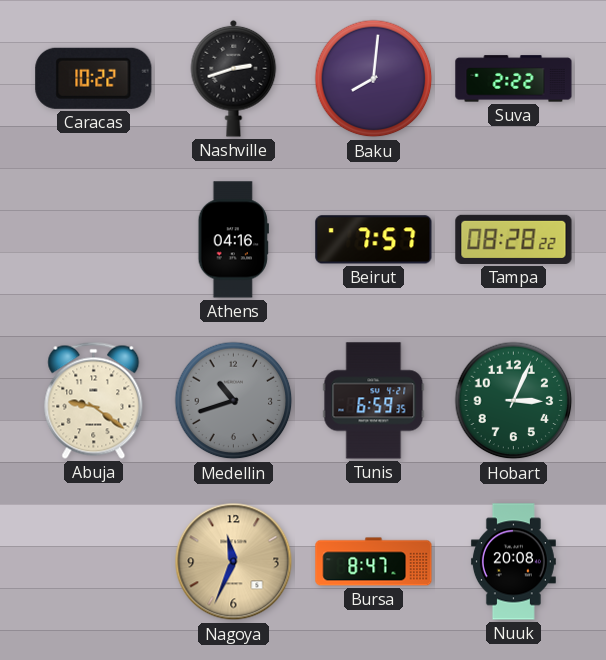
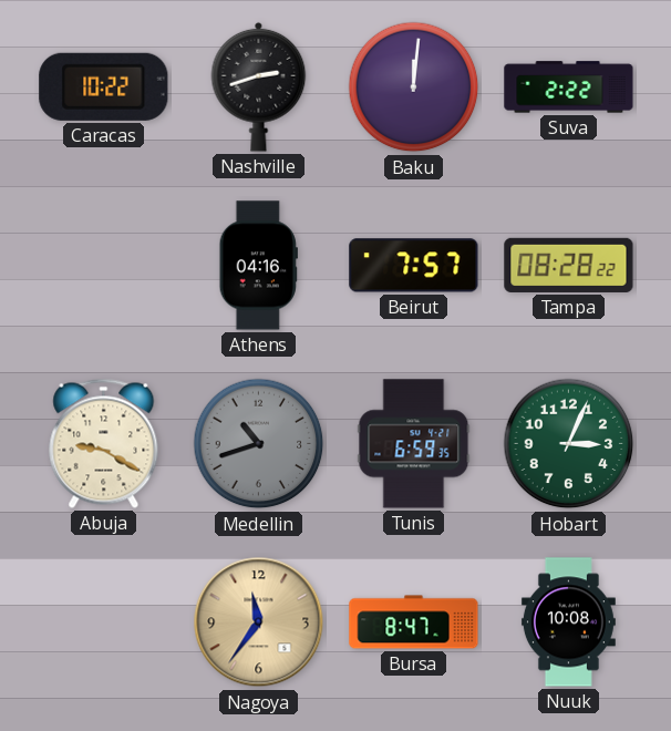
Baku: 8:01 -> 12:01 (414, 87)
Abuja: 9:21 -> 9:20 (104, 443)
Nagoya: 11:34 -> 11:36 (259, 622)
Nuuk: 20:08 -> 10:08 (568, 622)
